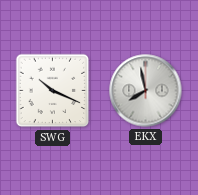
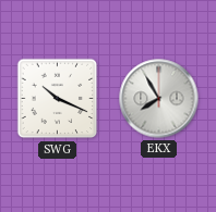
EKX: 7:58 -> 7:55 (159, 99)
